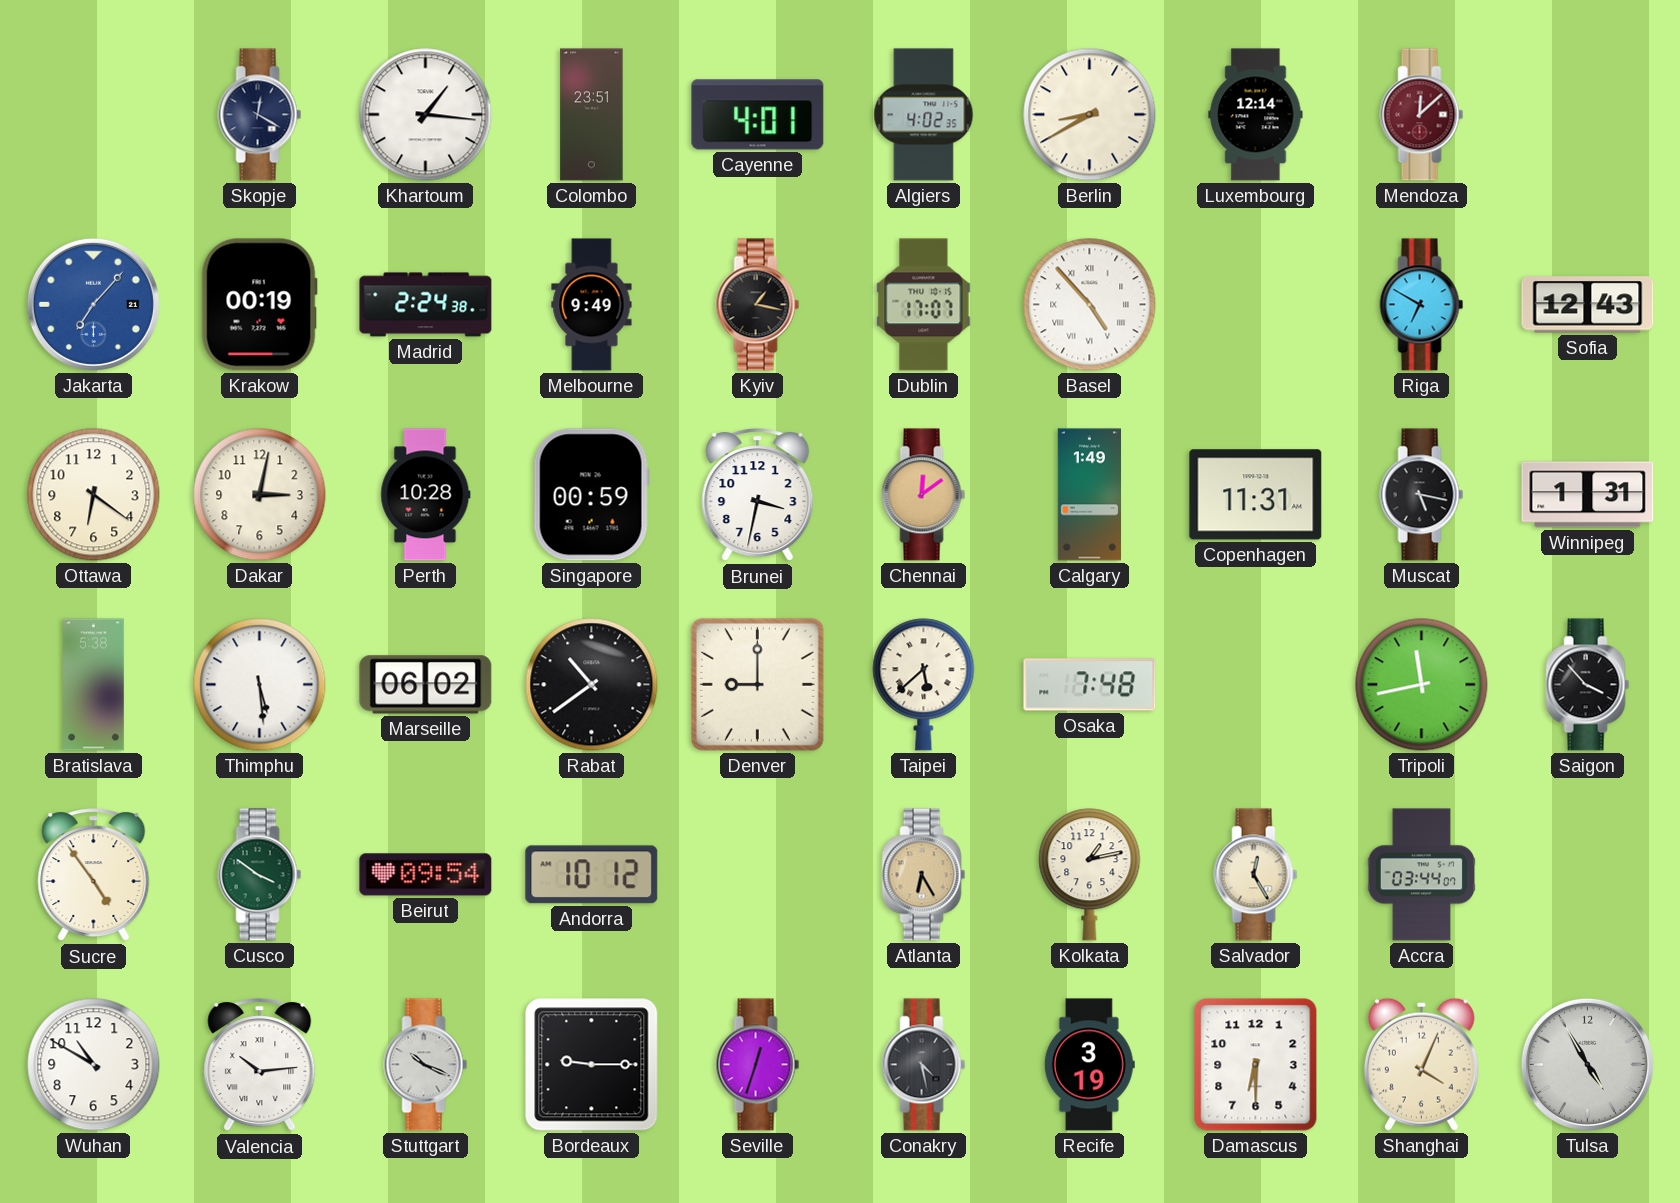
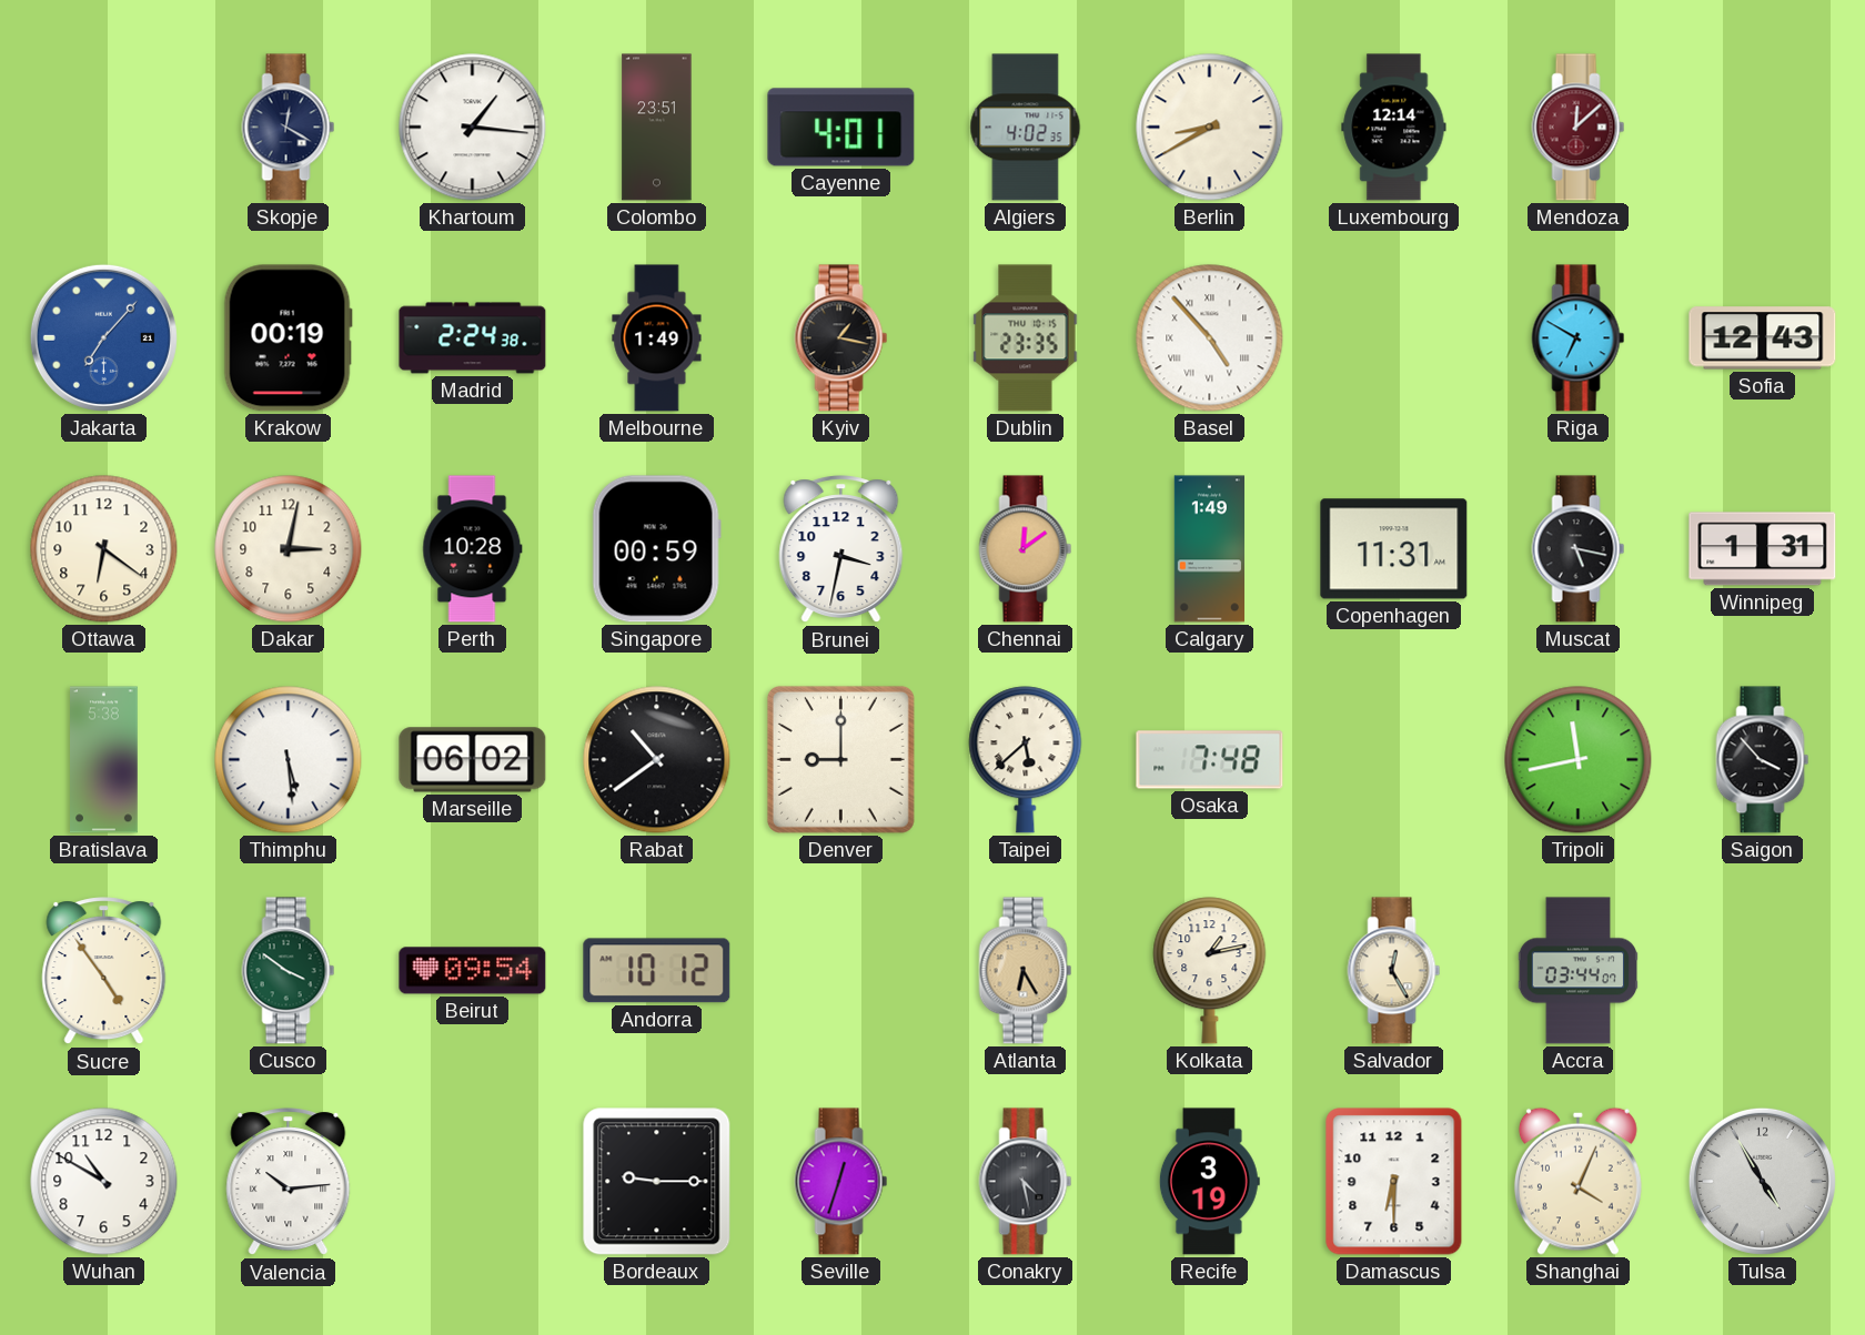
Melbourne: 9:49 -> 1:49 (657, 338)
Dublin: 17:07 -> 23:35 (1026, 338)
Stuttgart: 10:19 -> none (426, 1065)
